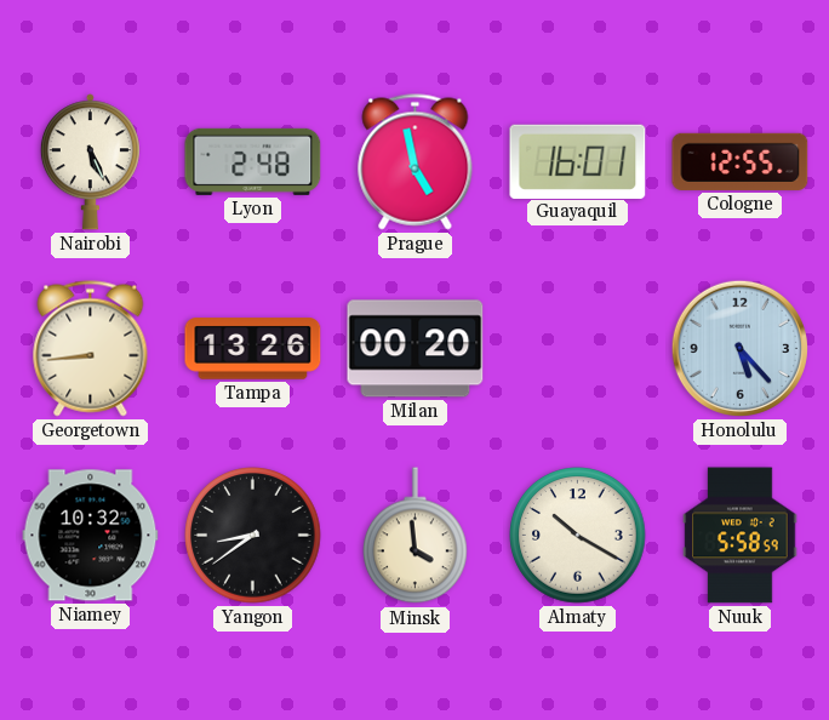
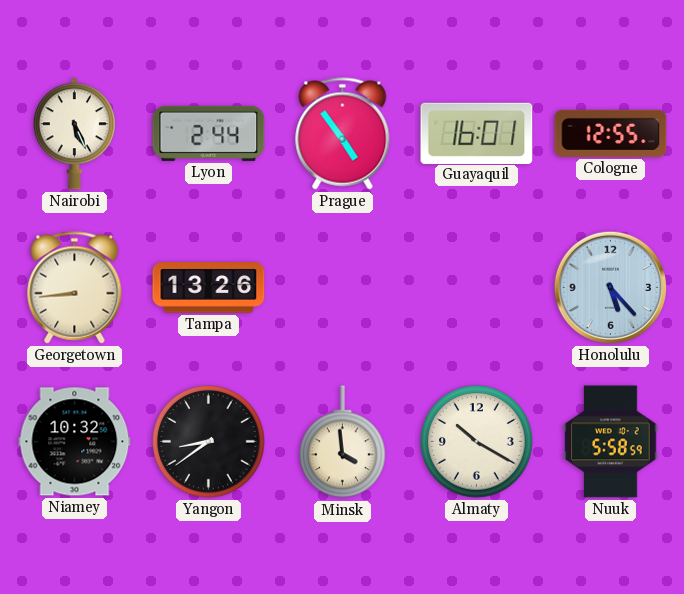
Lyon: 2:48 -> 2:44 (209, 133)
Prague: 4:58 -> 4:54 (343, 134)
Milan: 00:20 -> none (416, 349)
